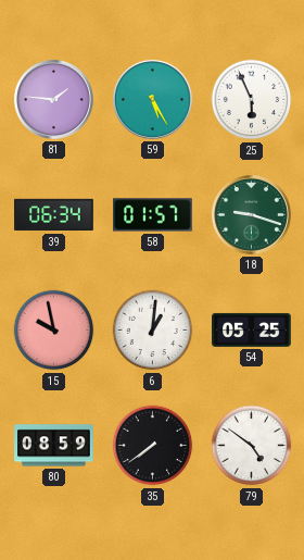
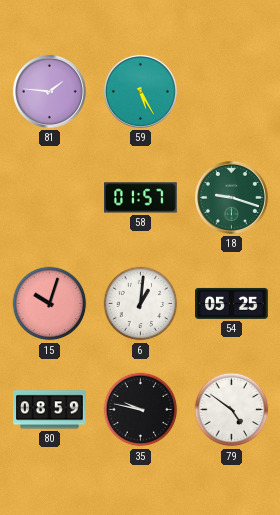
25: 5:56 -> none (252, 100)
39: 06:34 -> none (54, 215)
15: 9:58 -> 10:03 (50, 304)
35: 7:39 -> 9:47 (141, 410)
